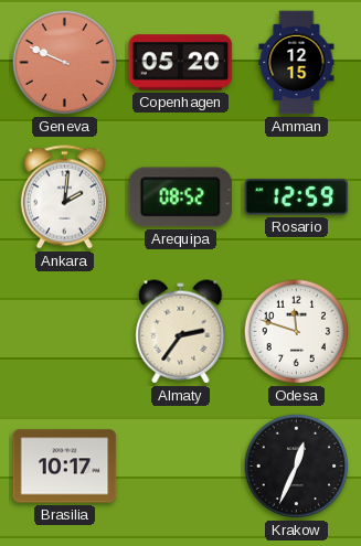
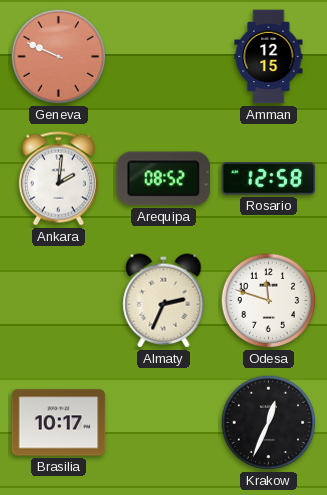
Copenhagen: 05:20 -> none (181, 63)
Rosario: 12:59 -> 12:58 (269, 179)
Almaty: 2:36 -> 2:34 (164, 301)
